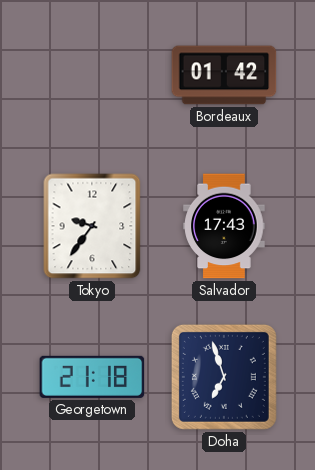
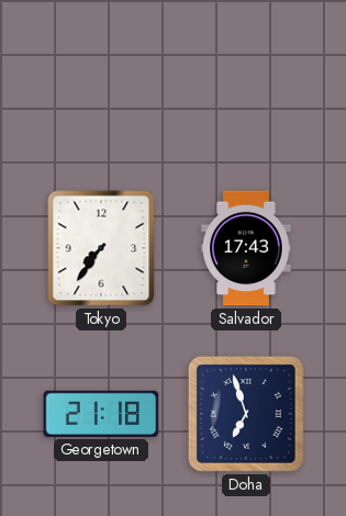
Bordeaux: 01:42 -> none (224, 75)
Tokyo: 9:36 -> 7:36 (101, 248)
